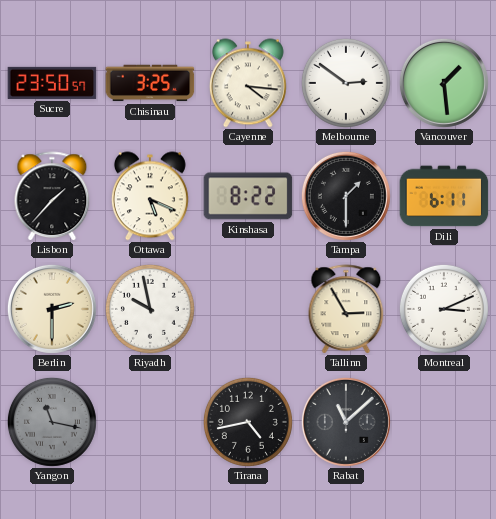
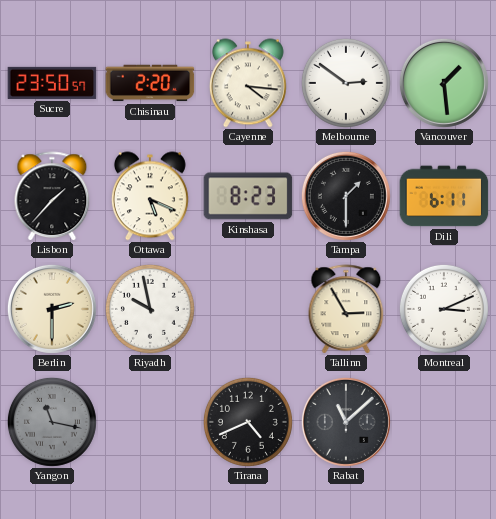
Chisinau: 3:25 -> 2:20 (150, 83)
Kinshasa: 8:22 -> 8:23 (248, 196)
Tirana: 4:43 -> 4:41 (248, 422)
